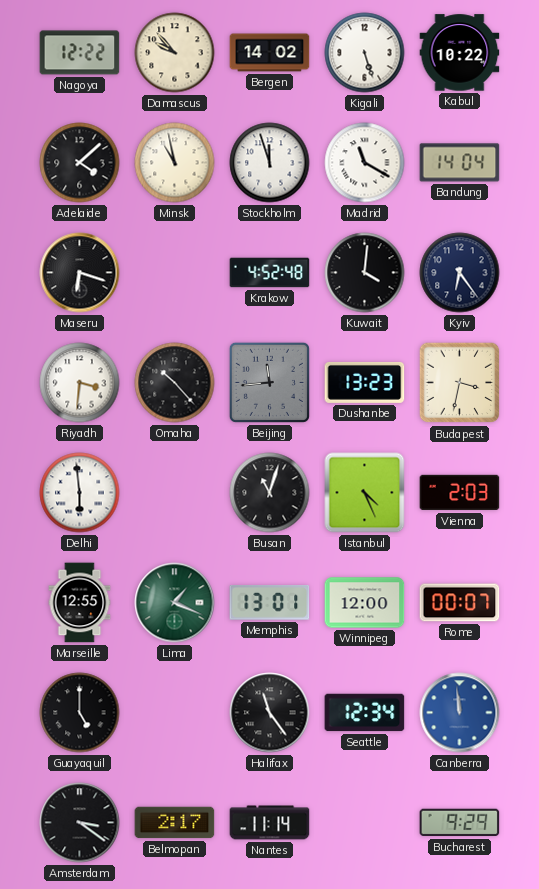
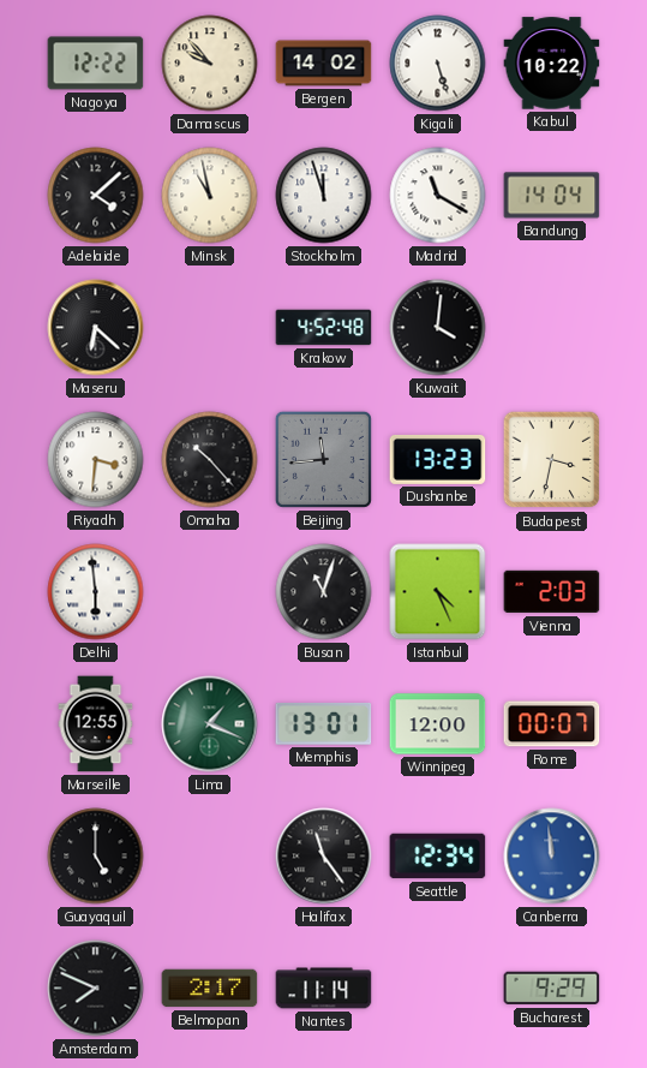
Maseru: 6:18 -> 6:22 (96, 328)
Kyiv: 6:24 -> none (460, 273)
Amsterdam: 3:21 -> 7:49 (96, 989)
